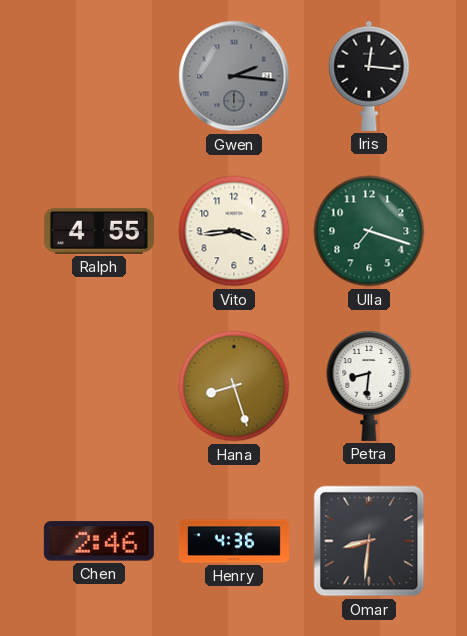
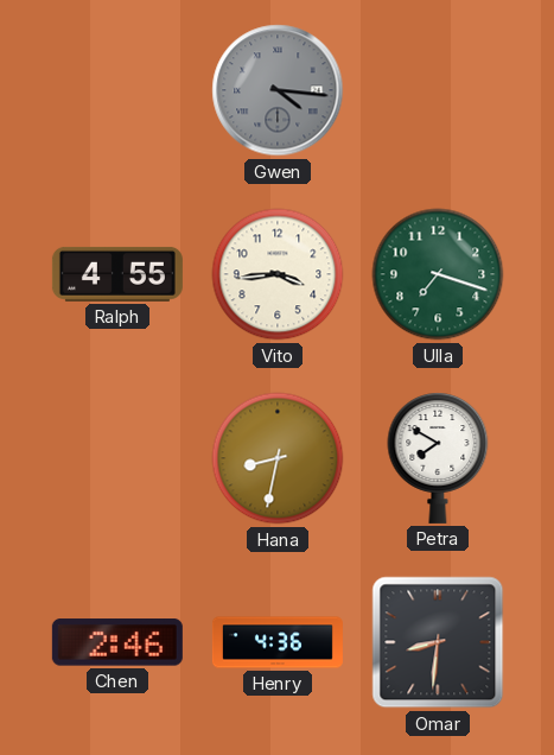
Gwen: 2:16 -> 4:16 (278, 90)
Iris: 12:16 -> none (369, 76)
Hana: 8:27 -> 8:32 (278, 458)
Petra: 8:31 -> 7:50 (438, 458)
